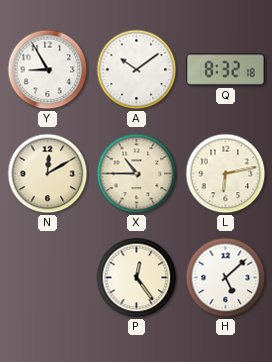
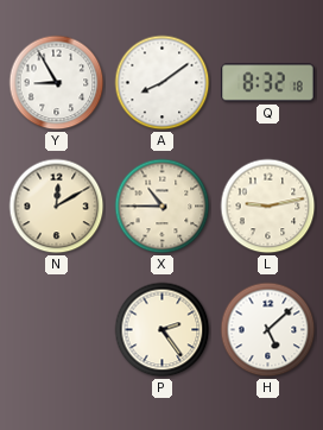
A: 10:09 -> 8:09 (163, 83)
L: 6:13 -> 9:13 (268, 207)
P: 12:24 -> 2:24 (163, 330)
